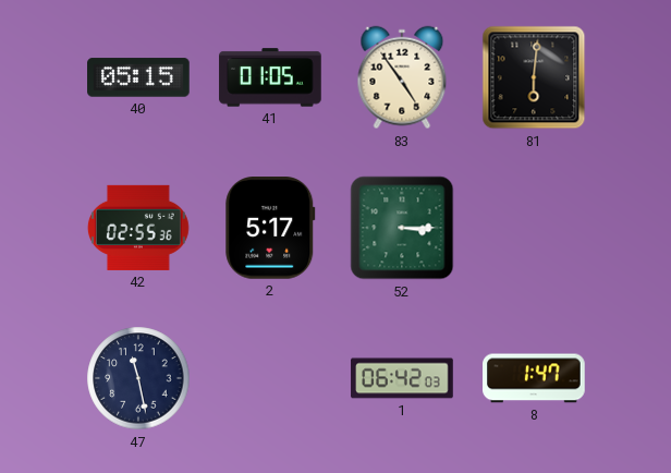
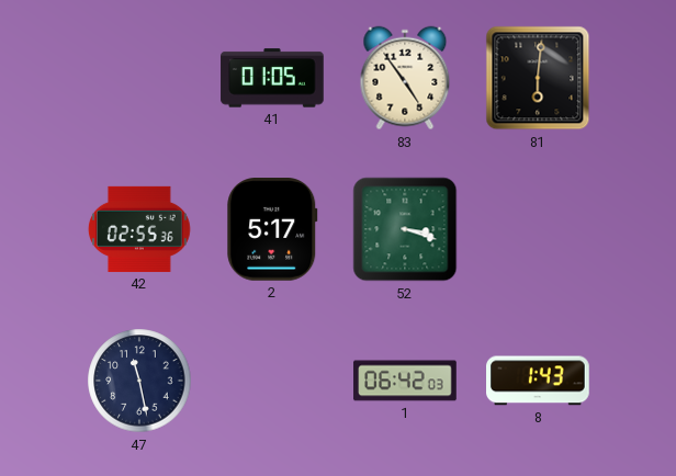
40: 05:15 -> none (138, 77)
52: 3:15 -> 3:18 (405, 229)
8: 1:47 -> 1:43 (539, 381)
